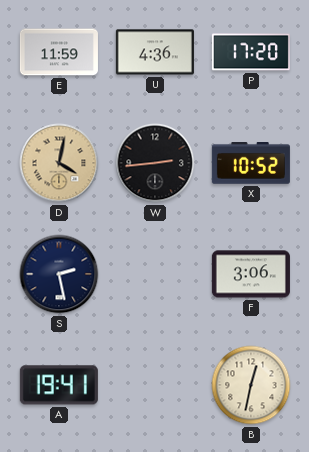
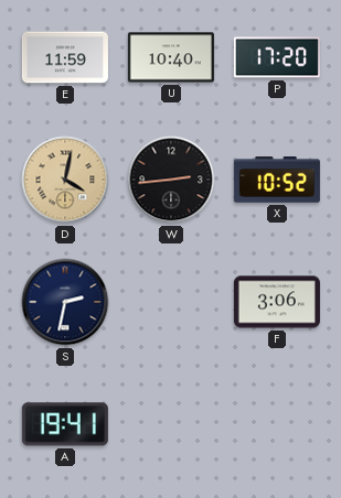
U: 4:36 -> 10:40 (171, 57)
S: 2:28 -> 2:32 (65, 302)
B: 12:32 -> none (251, 385)
